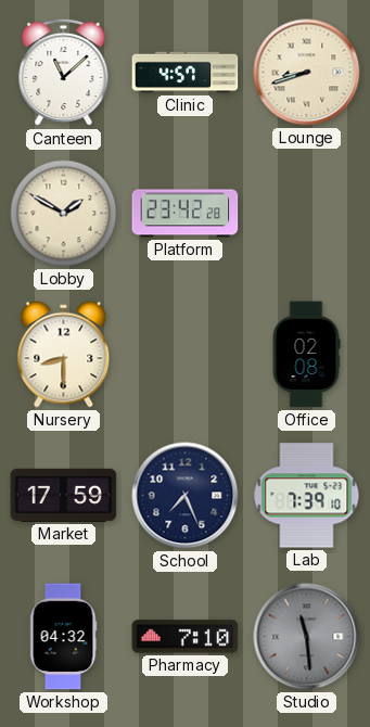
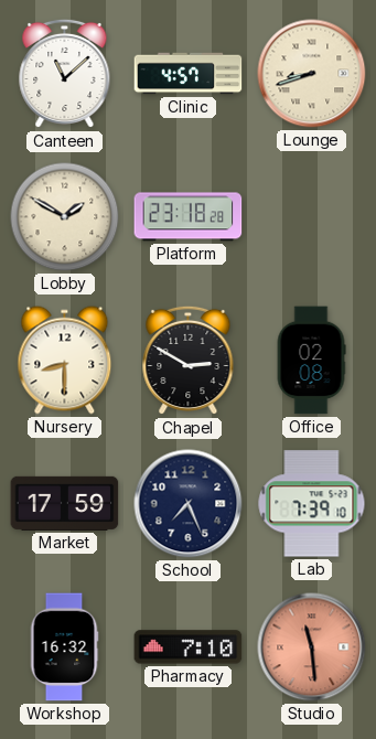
Platform: 23:42 -> 23:18 (189, 217)
Chapel: none -> 2:50 (189, 361)
Workshop: 04:32 -> 16:32 (64, 647)
Studio dial: grey -> salmon (312, 647)
